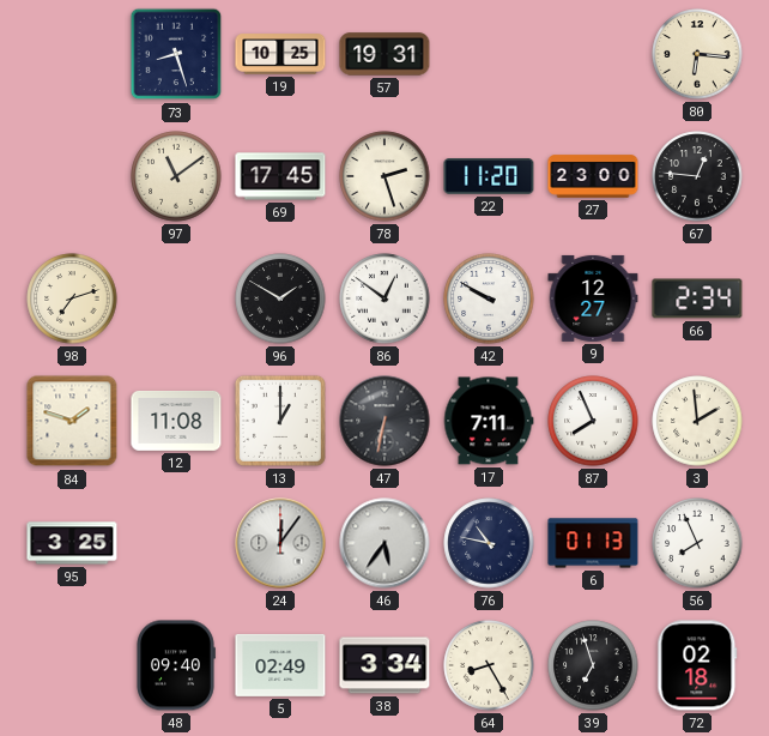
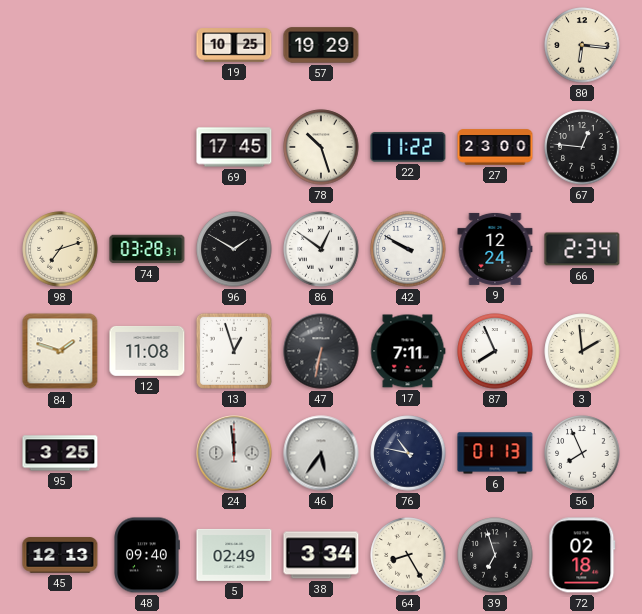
73: 8:27 -> none (176, 54)
57: 19:31 -> 19:29 (321, 45)
97: 11:09 -> none (176, 176)
78: 2:27 -> 10:27 (321, 147)
22: 11:20 -> 11:22 (408, 147)
74: none -> 03:28 (147, 249)
9: 12:27 -> 12:24 (495, 249)
13: 1:00 -> 12:57 (234, 351)
24: 12:06 -> 11:59 (234, 453)
45: none -> 12:13 (60, 555)
